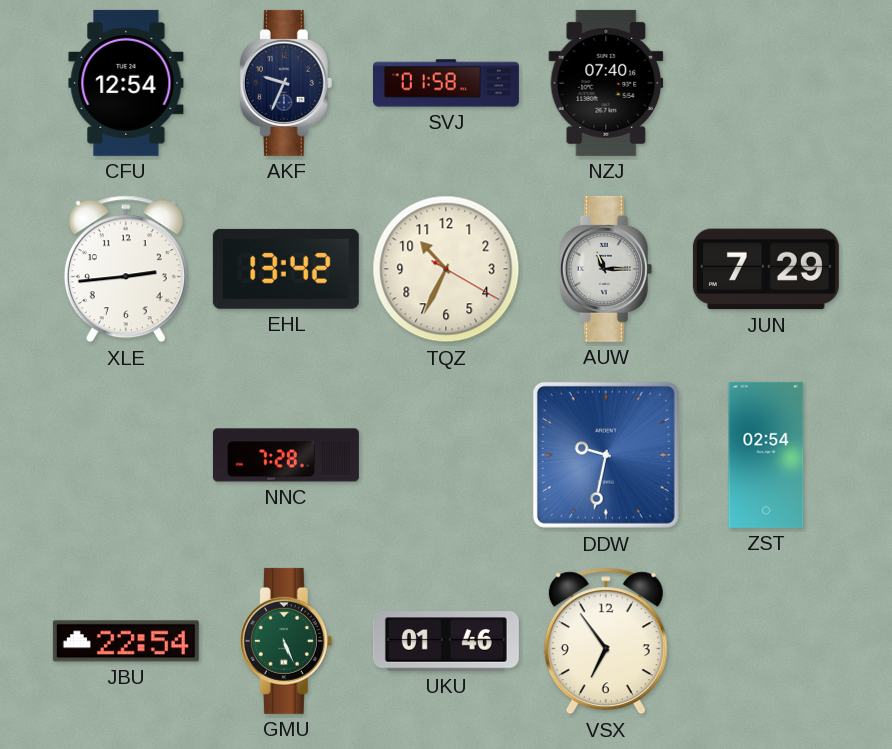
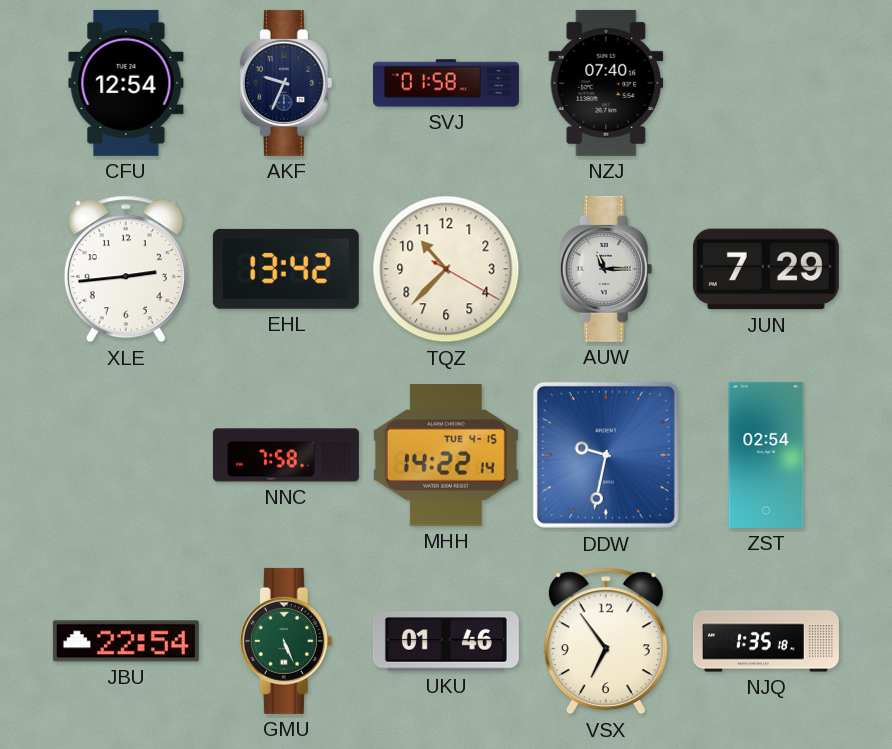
TQZ: 10:34 -> 10:37 (446, 269)
NNC: 7:28 -> 7:58 (286, 455)
MHH: none -> 14:22 (446, 455)
NJQ: none -> 1:35 (766, 641)
